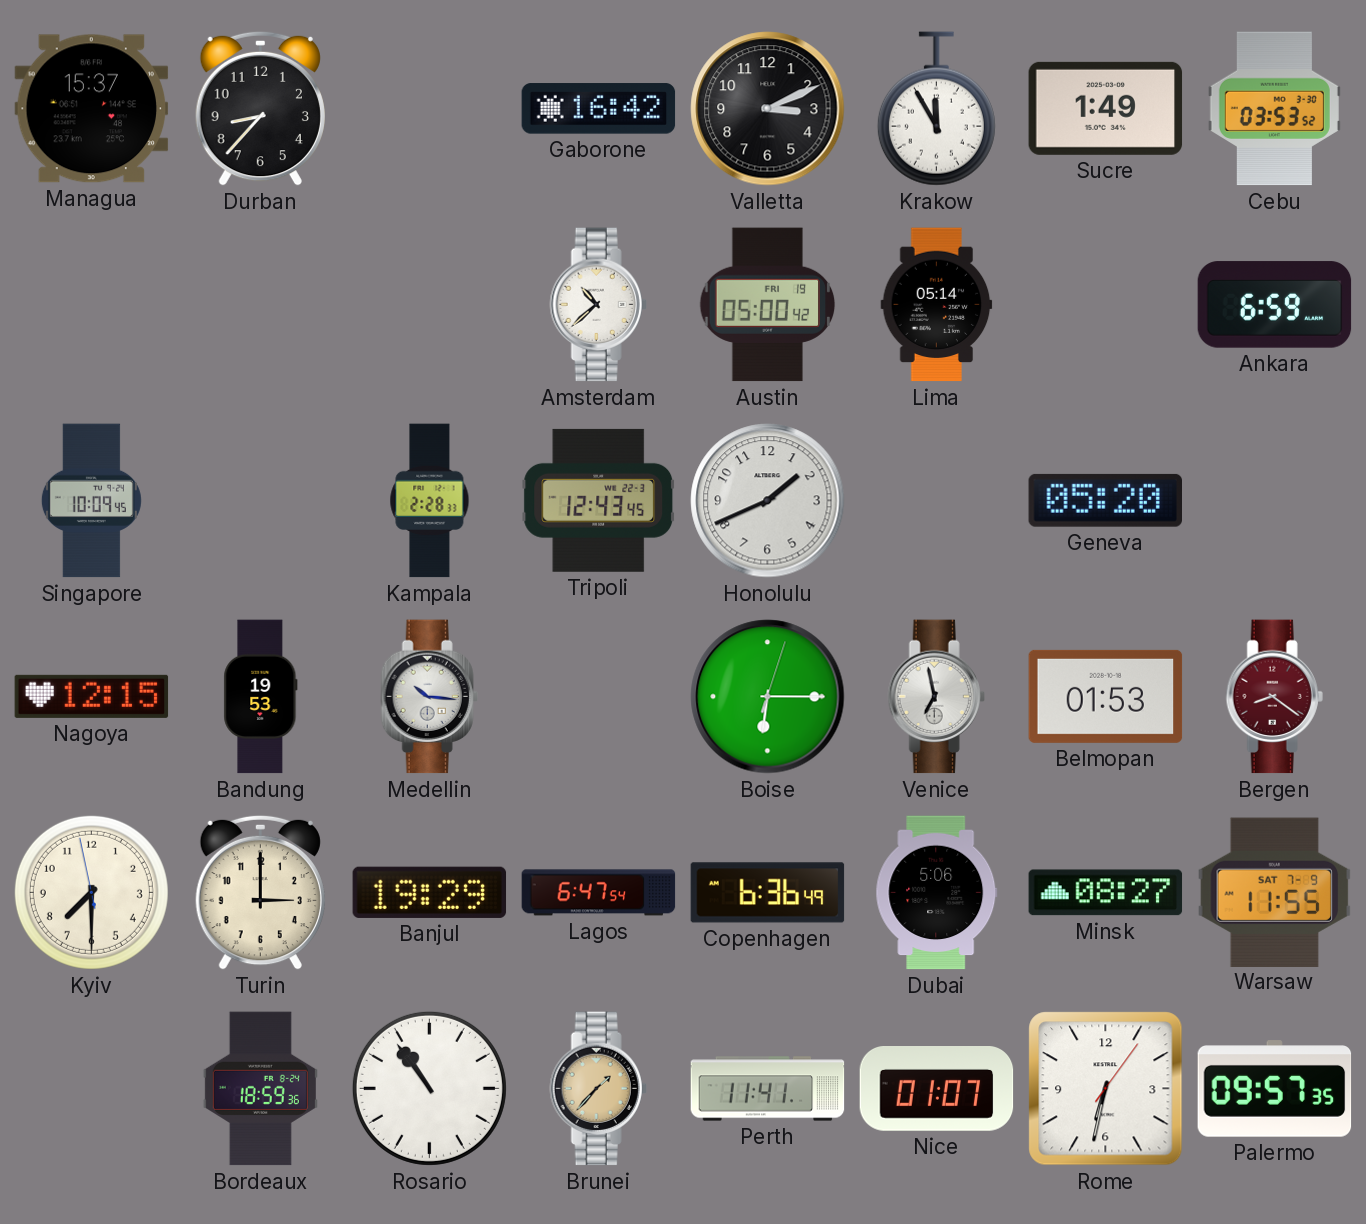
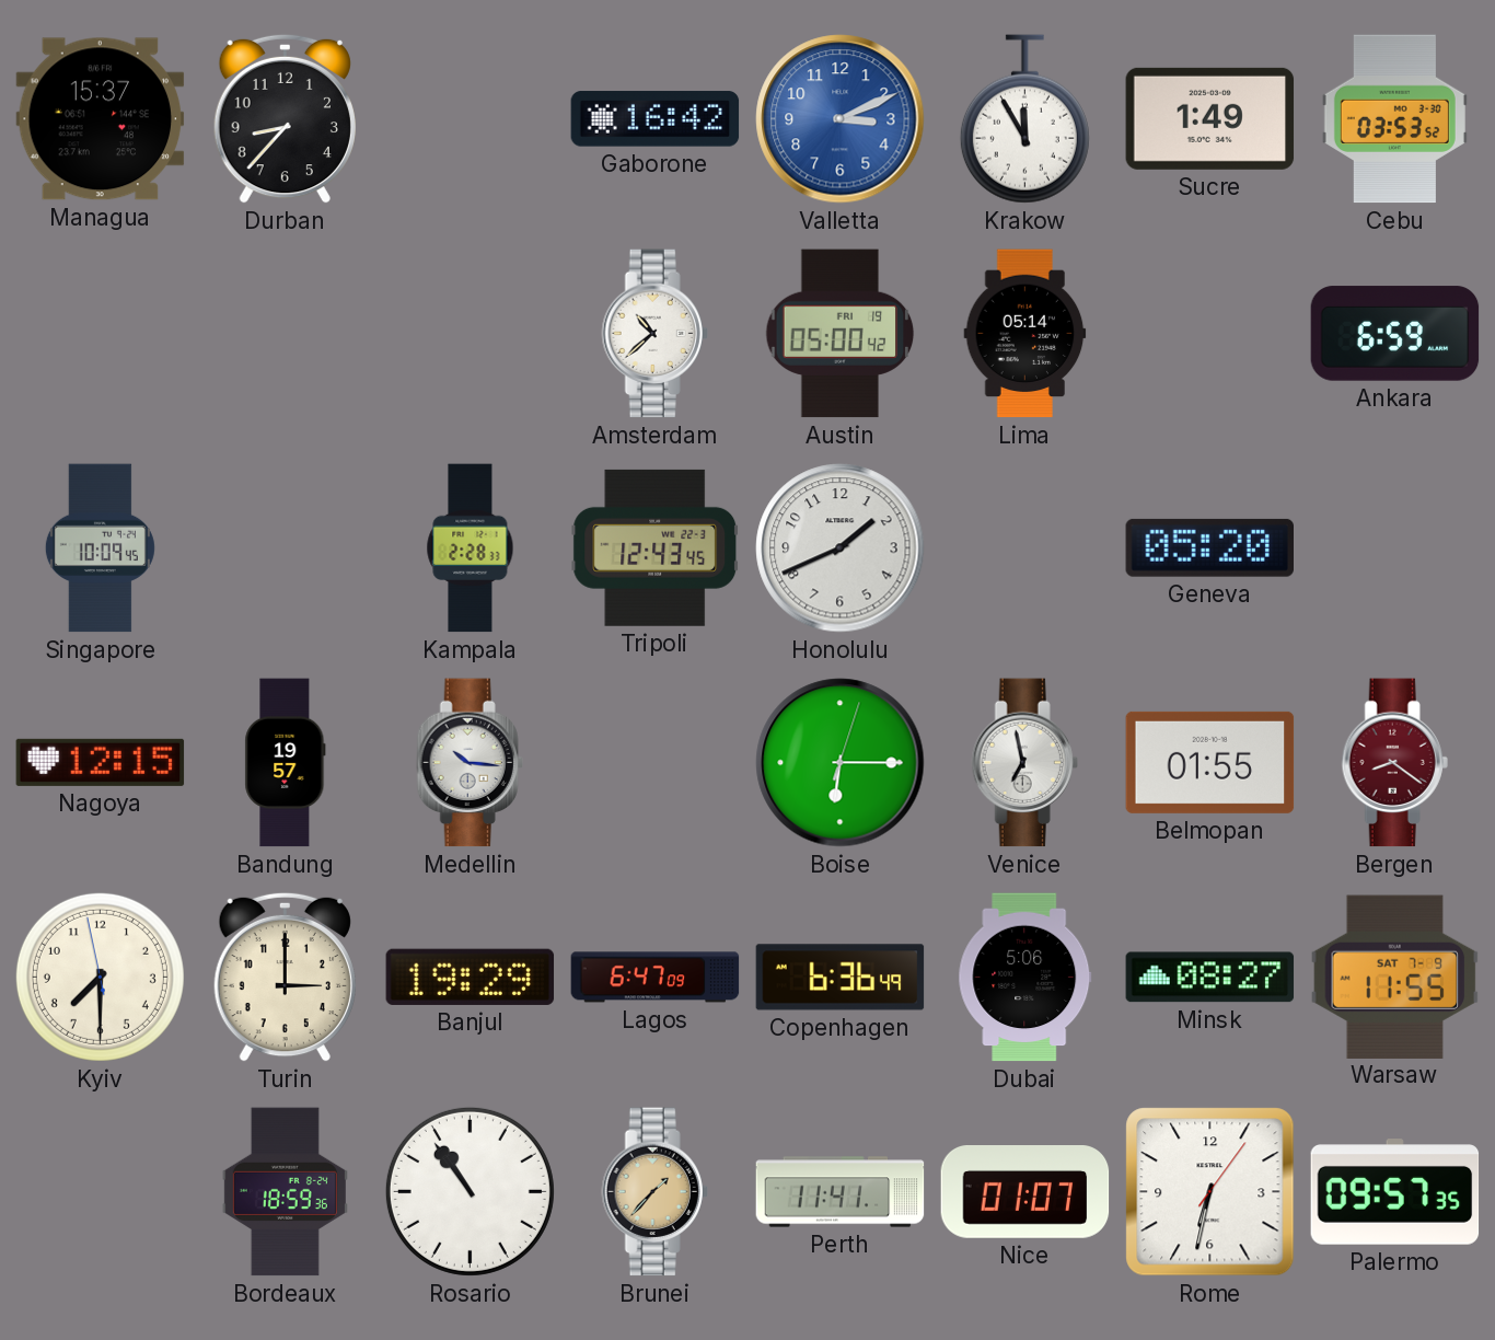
Valletta dial: black -> blue (841, 119)
Bandung: 19:53 -> 19:57 (286, 763)
Belmopan: 01:53 -> 01:55 (1210, 762)
Lagos: 6:47:54 -> 6:47:09 (656, 978)
